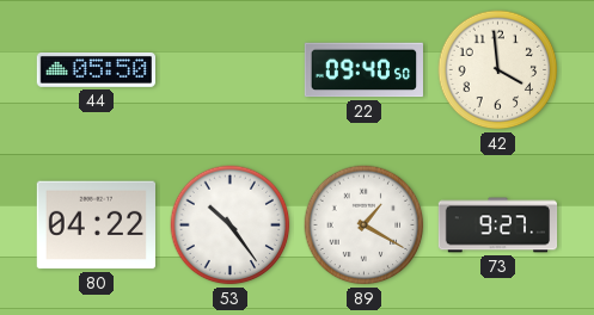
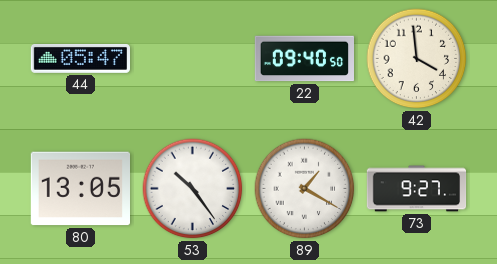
44: 05:50 -> 05:47 (80, 58)
80: 04:22 -> 13:05 (80, 189)
